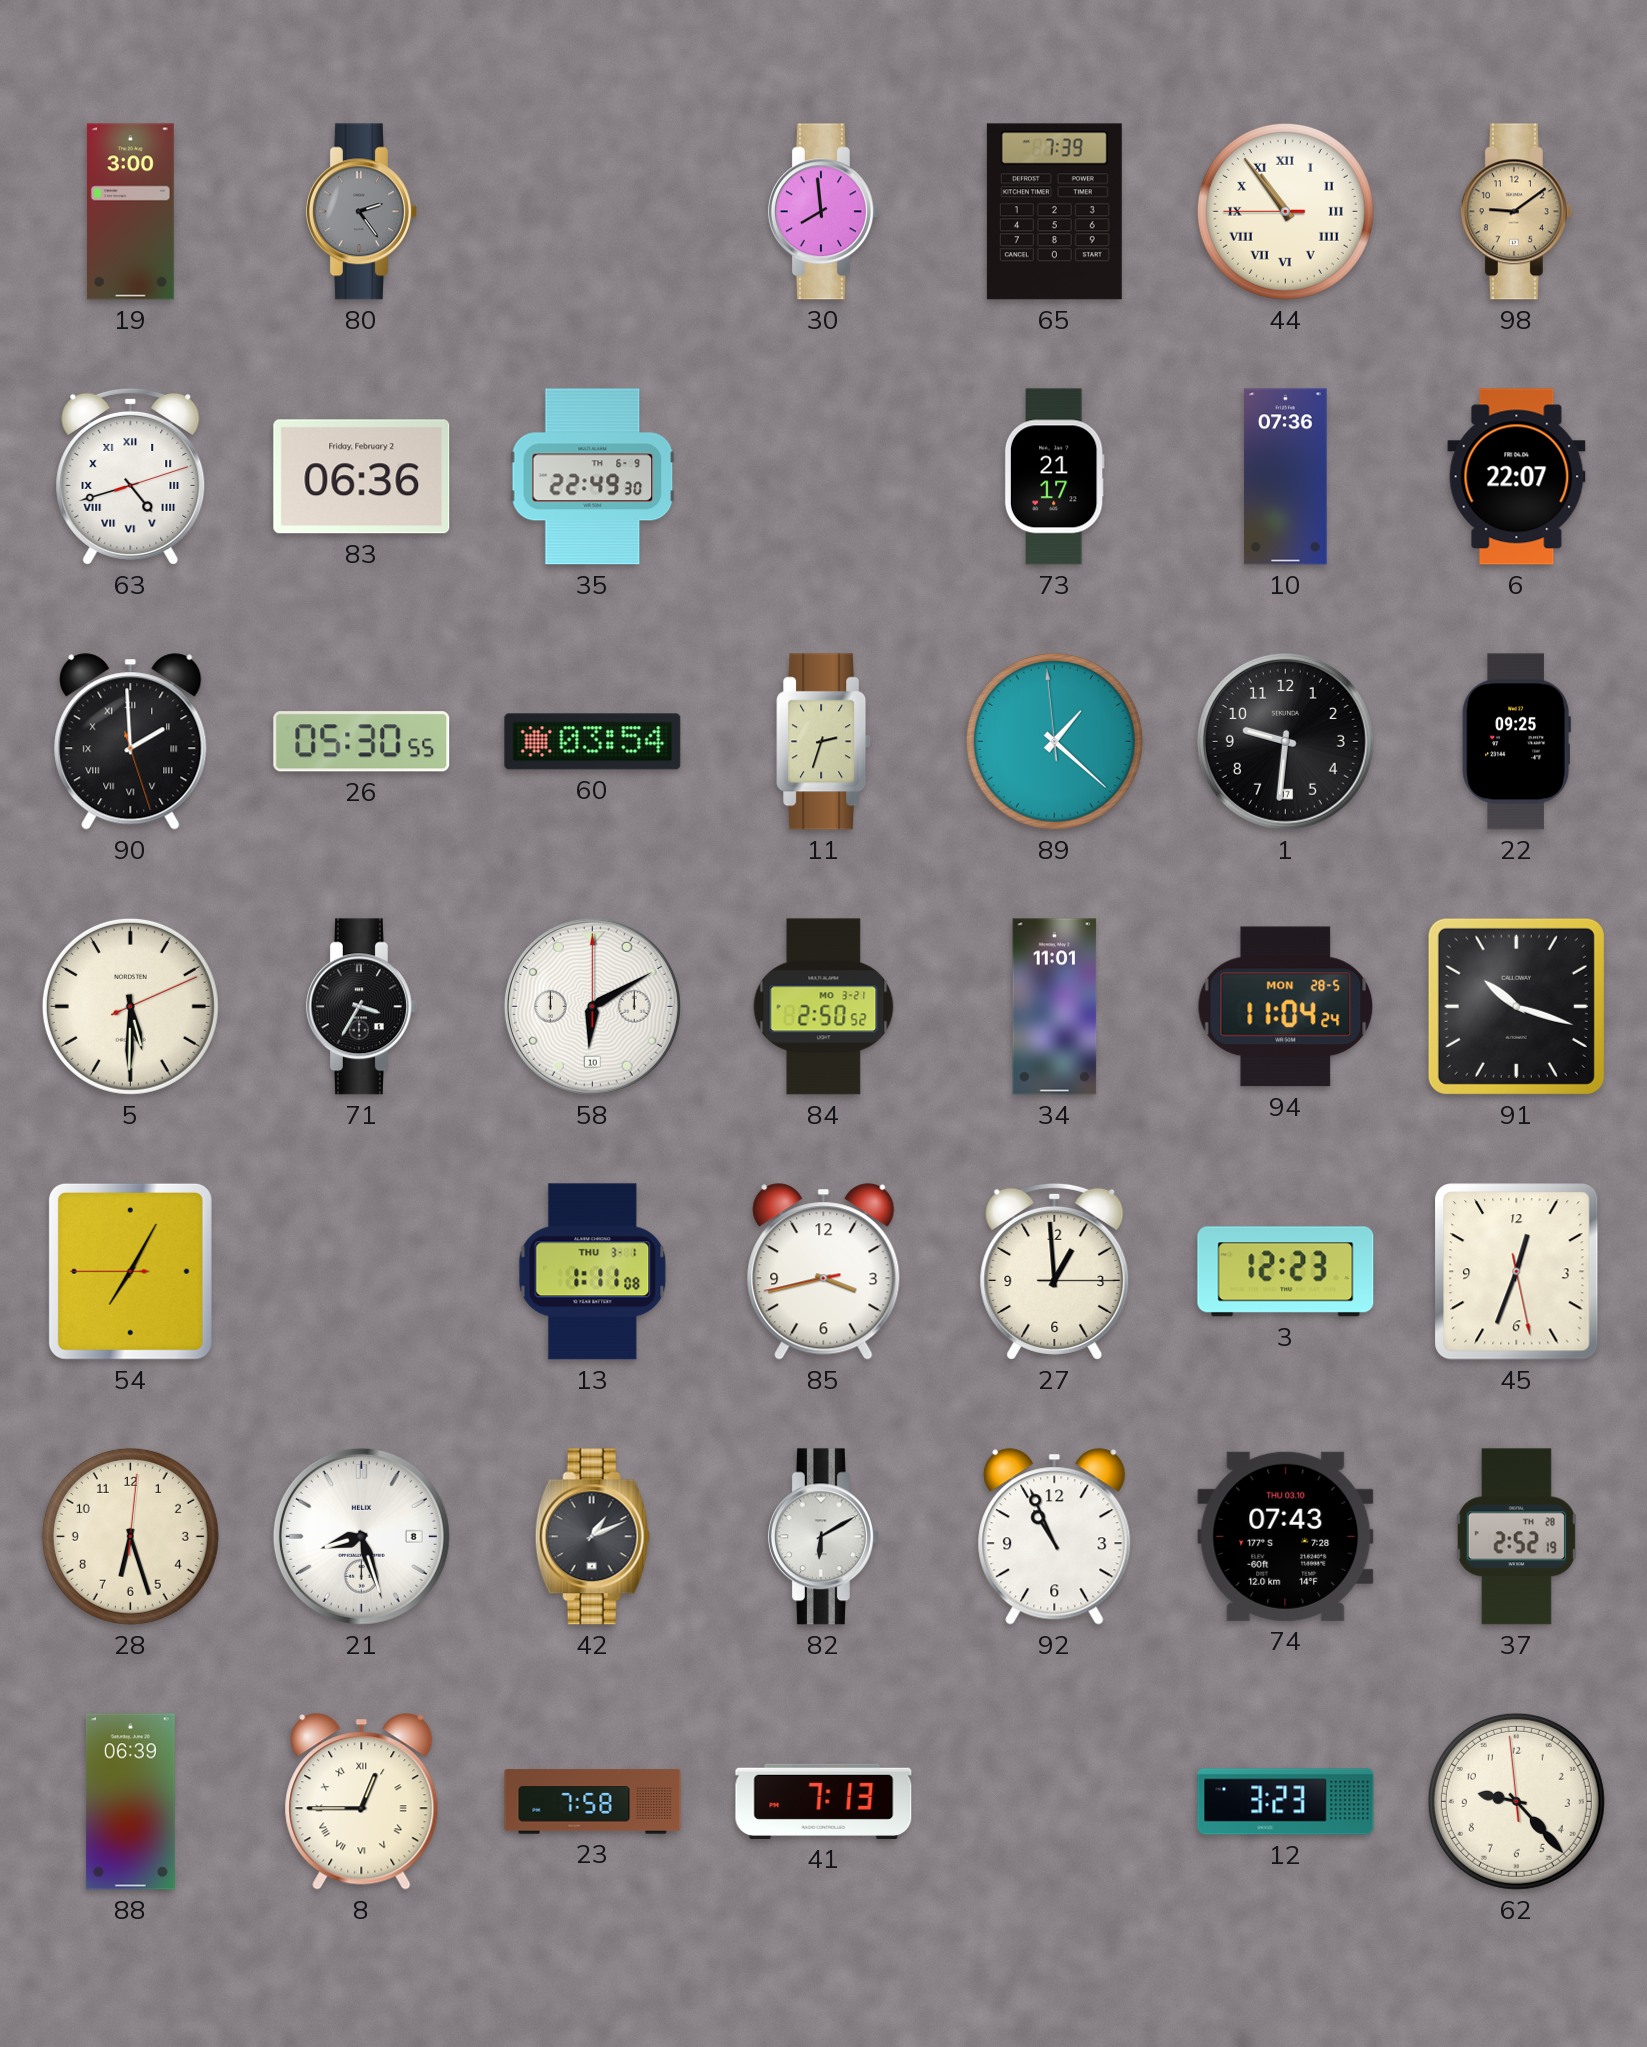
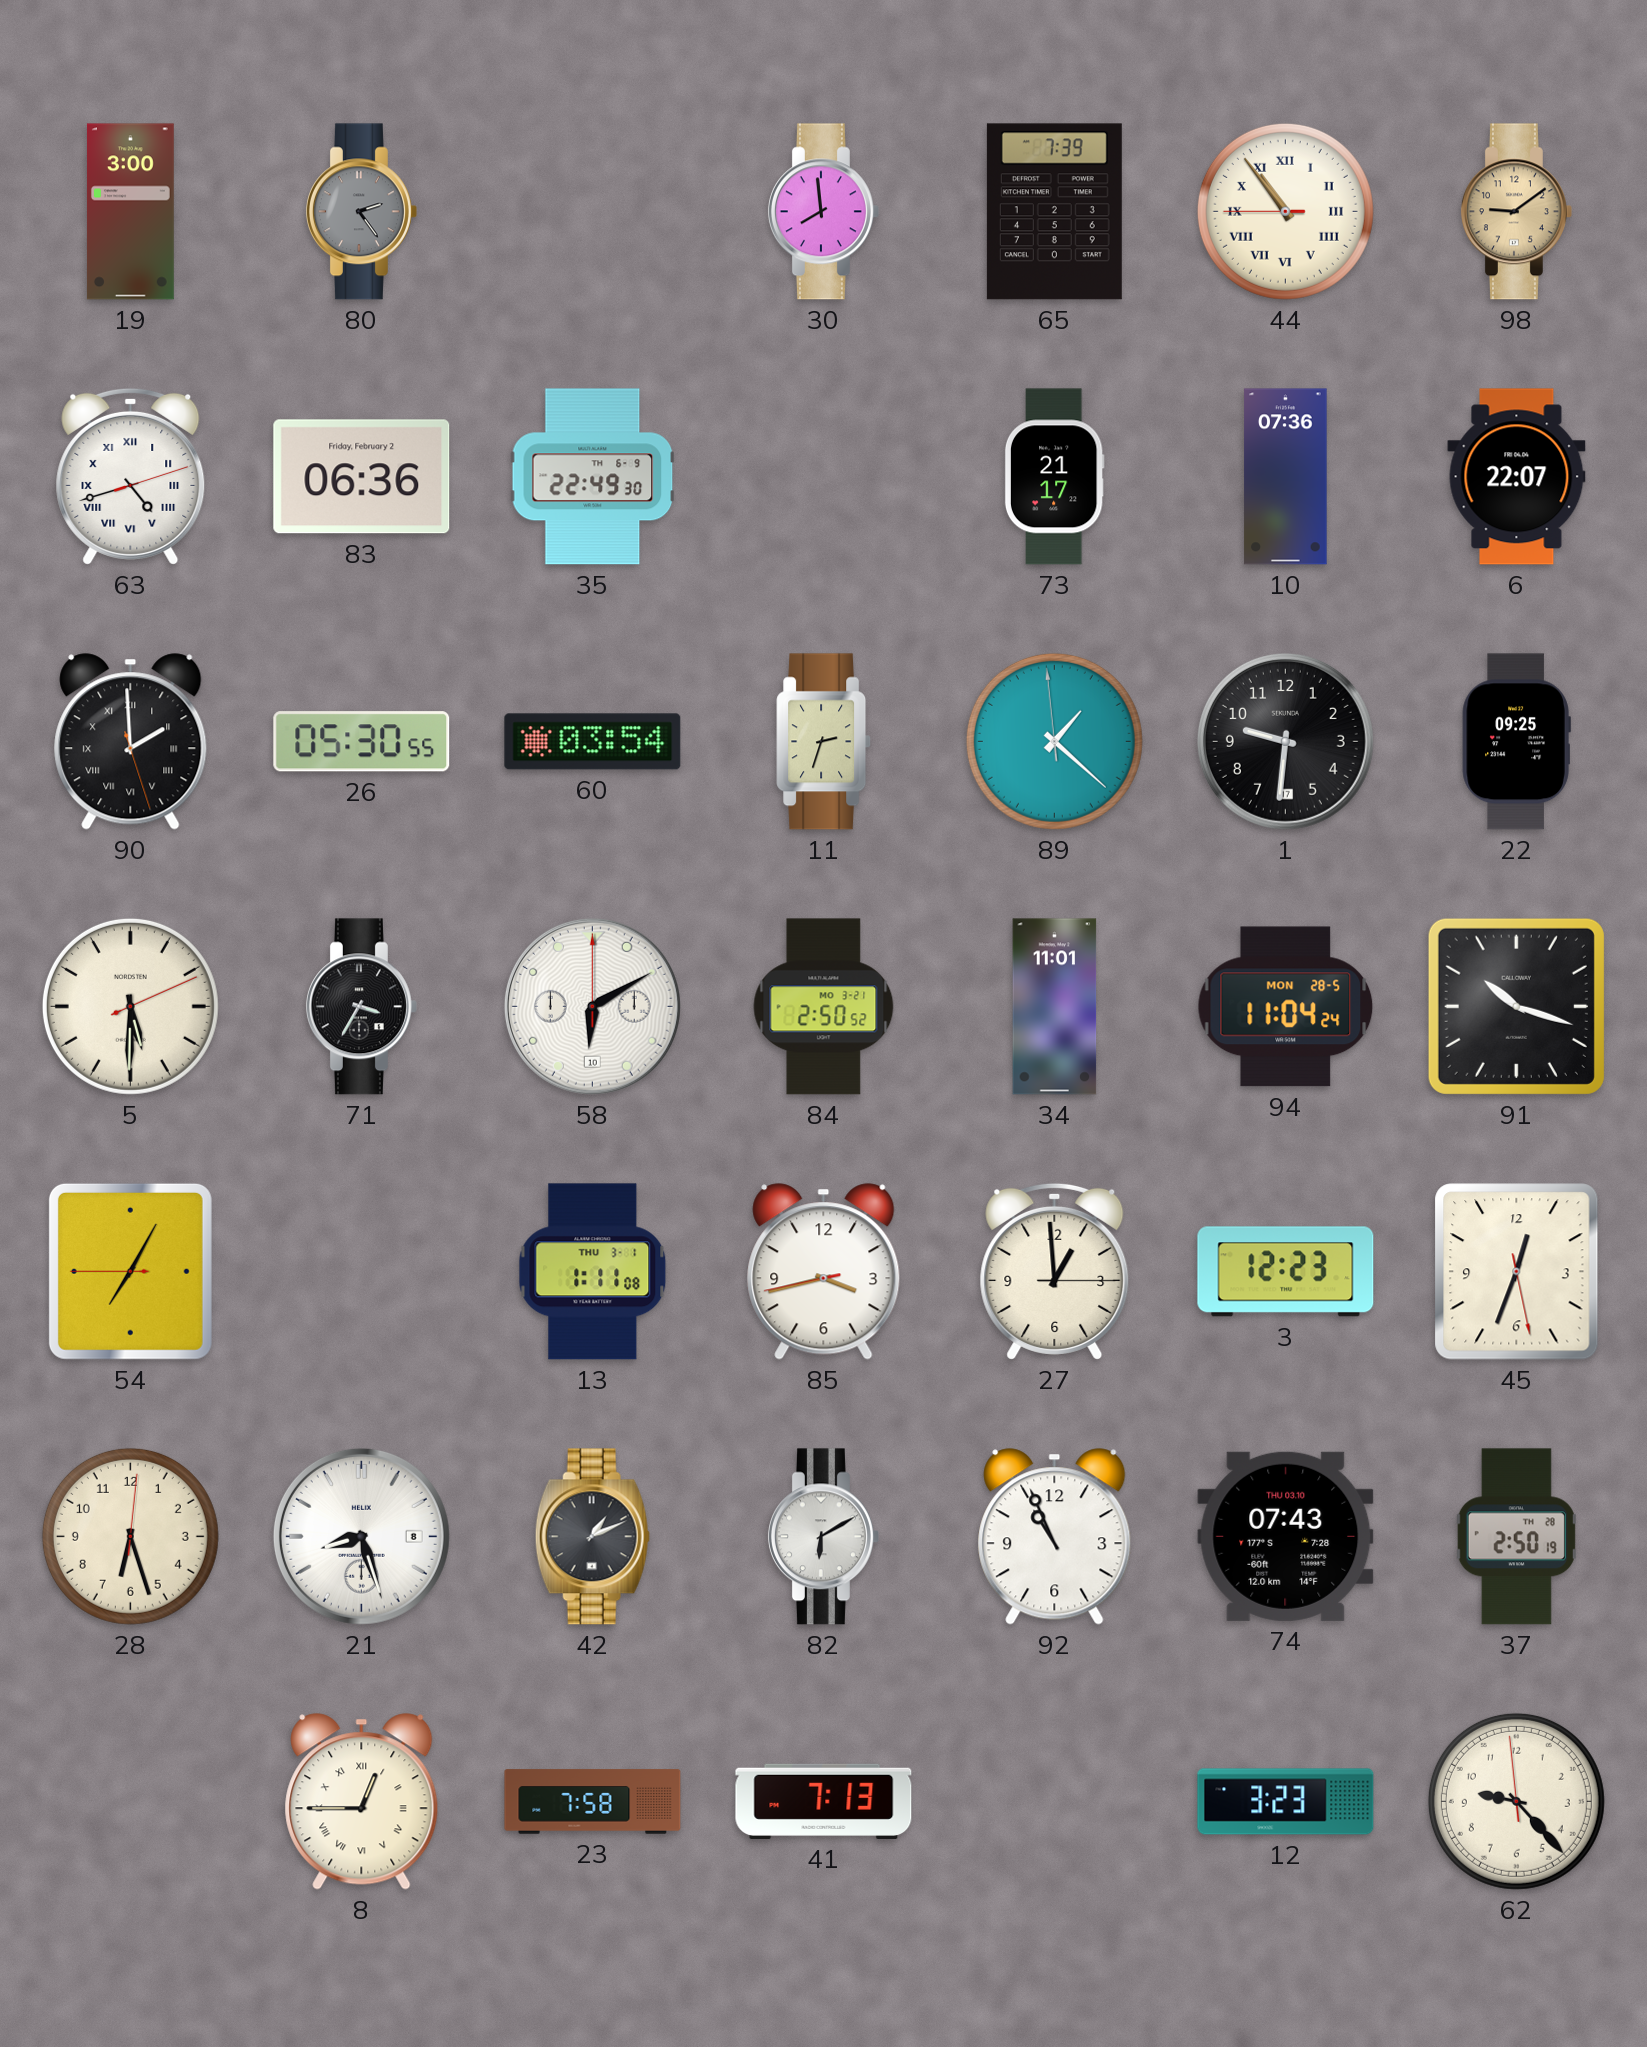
37: 2:52 -> 2:50 (1516, 1537)
88: 06:39 -> none (130, 1802)
